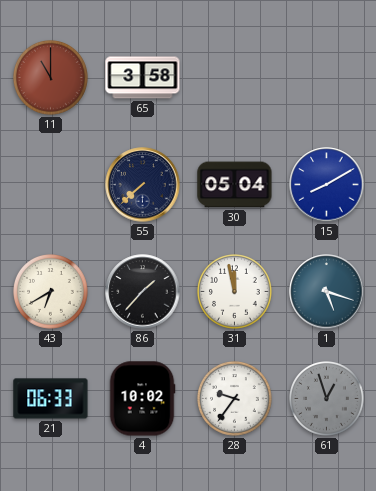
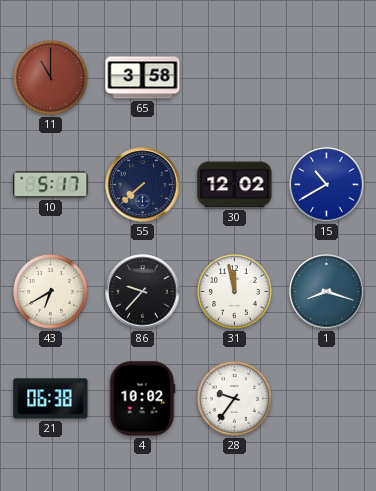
10: none -> 5:17 (51, 185)
30: 05:04 -> 12:02 (235, 185)
15: 8:10 -> 10:40 (327, 185)
86: 1:37 -> 9:37 (143, 292)
1: 5:18 -> 8:18 (327, 292)
21: 06:33 -> 06:38 (51, 399)
61: 12:57 -> none (327, 399)
